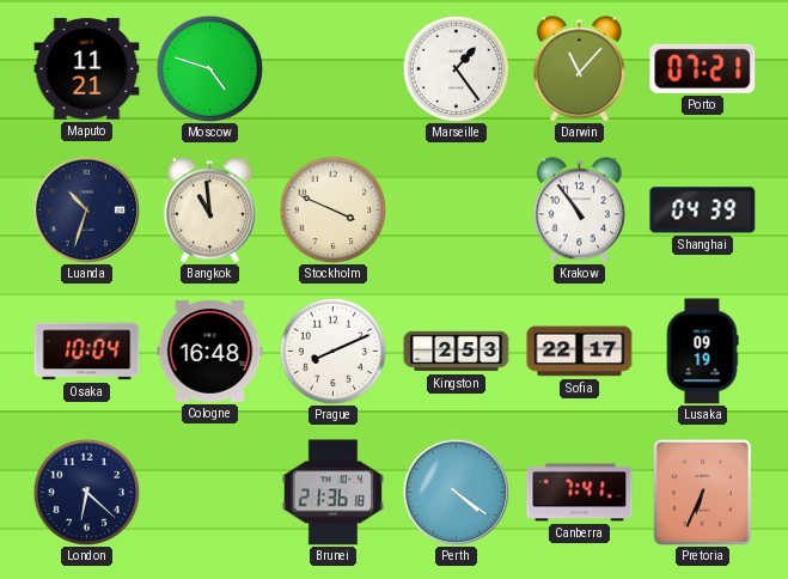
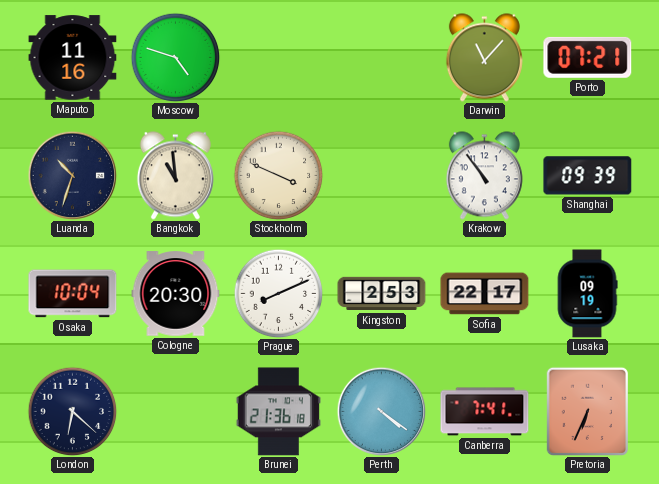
Maputo: 11:21 -> 11:16 (73, 58)
Marseille: 1:24 -> none (456, 68)
Shanghai: 04:39 -> 09:39 (588, 176)
Cologne: 16:48 -> 20:30 (176, 294)
